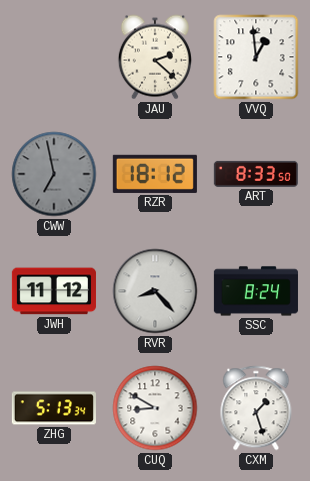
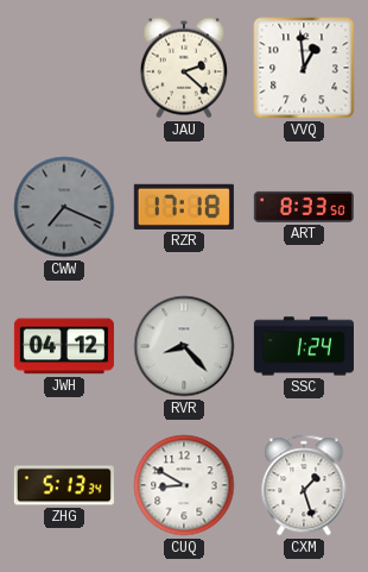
CWW: 6:58 -> 7:19 (64, 207)
RZR: 18:12 -> 17:18 (184, 207)
JWH: 11:12 -> 04:12 (64, 346)
SSC: 8:24 -> 1:24 (304, 346)
